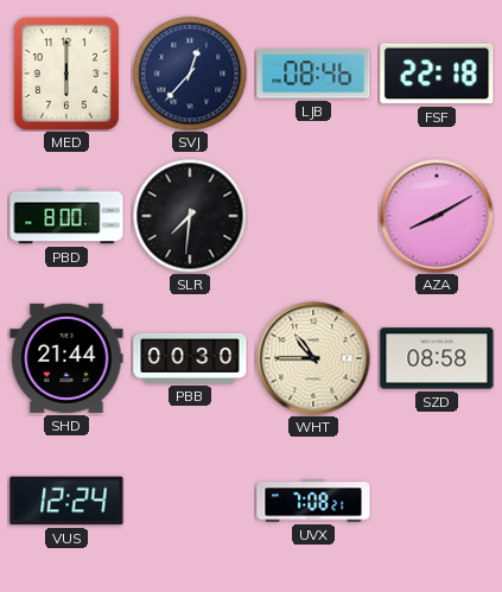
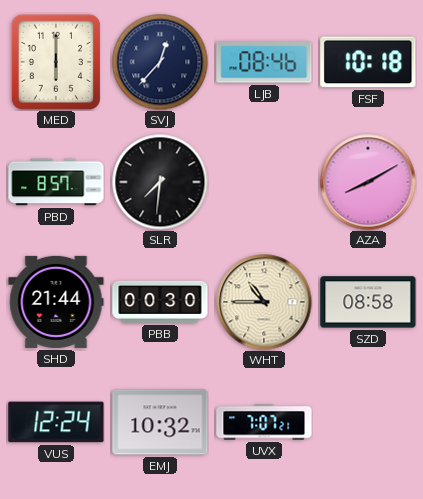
FSF: 22:18 -> 10:18 (368, 62)
PBD: 8:00 -> 8:57 (56, 182)
EMJ: none -> 10:32 (160, 422)
UVX: 7:08 -> 7:07 (264, 422)
